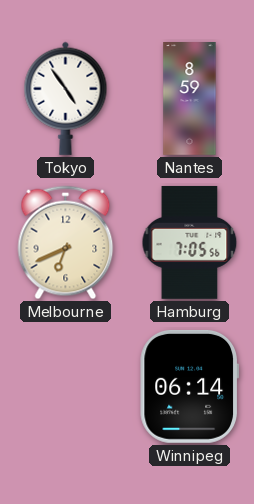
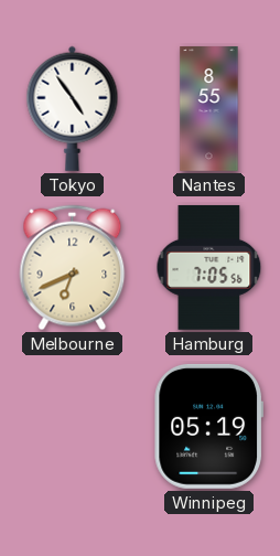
Nantes: 8:59 -> 8:55 (209, 109)
Winnipeg: 06:14 -> 05:19 (208, 426)
